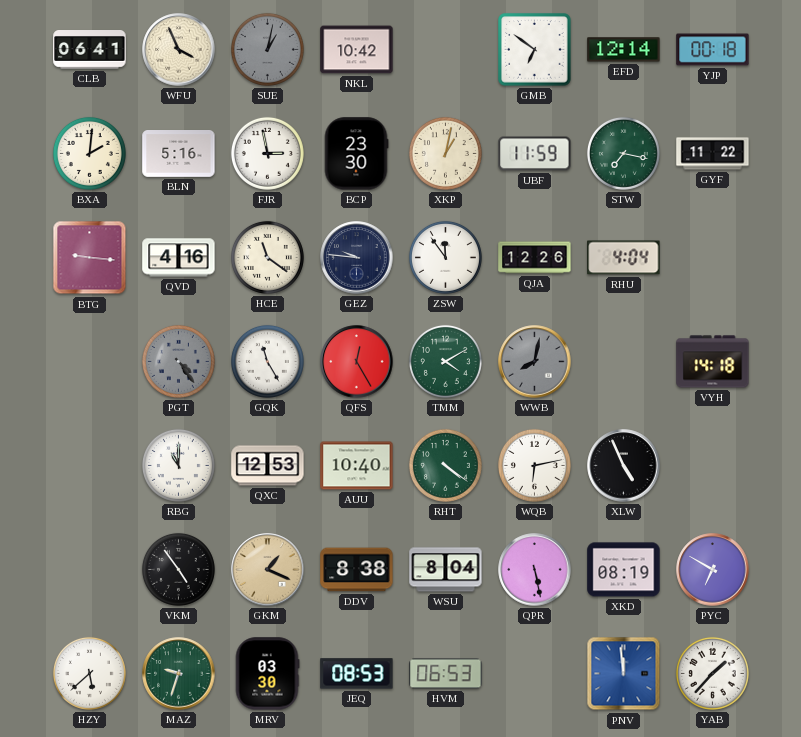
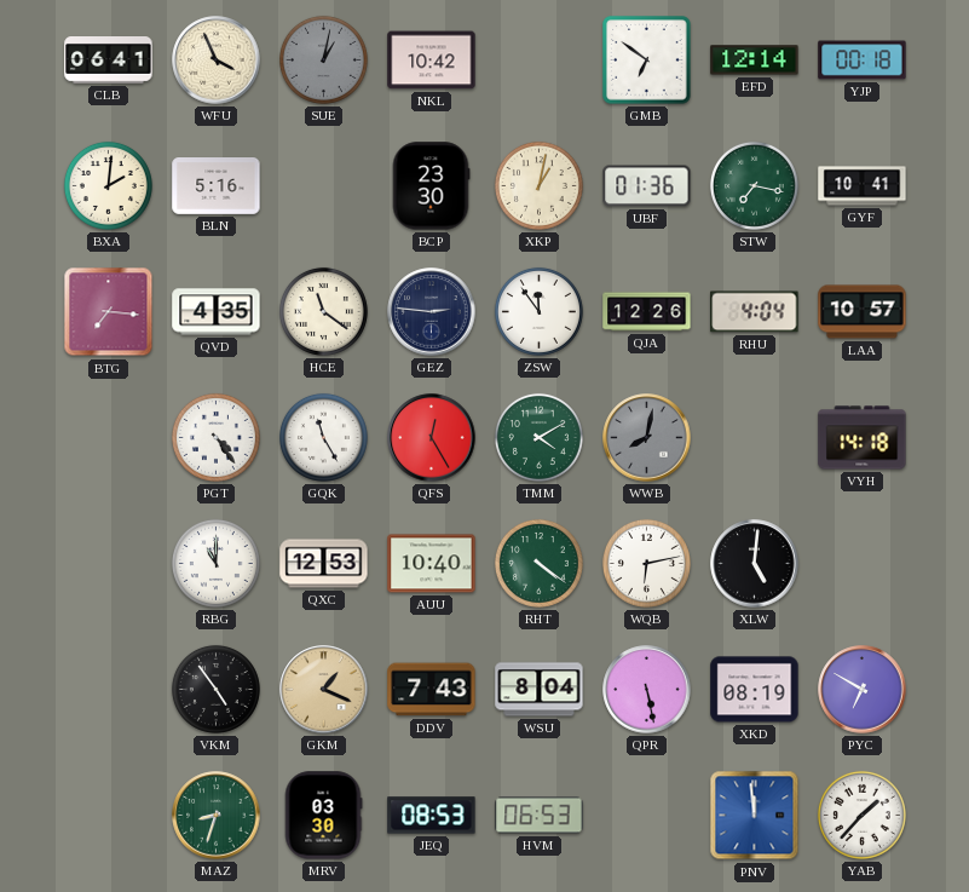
FJR: 2:58 -> none (267, 153)
UBF: 11:59 -> 01:36 (647, 186)
GYF: 11:22 -> 10:41 (863, 186)
BTG: 9:16 -> 7:16 (109, 312)
QVD: 4:16 -> 4:35 (217, 312)
GEZ: 9:46 -> 2:46 (432, 312)
LAA: none -> 10:57 (863, 312)
PGT dial: grey -> white (215, 437)
XLW: 4:56 -> 5:01 (755, 564)
DDV: 8:38 -> 7:43 (432, 690)
HZY: 5:38 -> none (89, 673)
MAZ: 9:33 -> 8:33 (217, 816)
